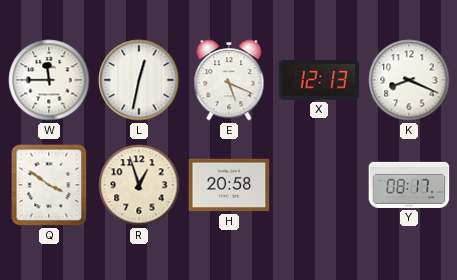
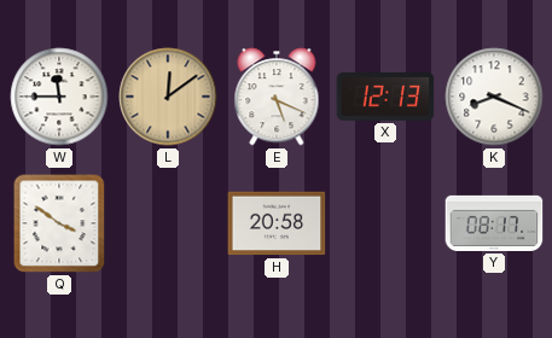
L: 12:32 -> 12:09 (168, 97)
L dial: white -> champagne (168, 97)
R: 12:57 -> none (139, 185)
